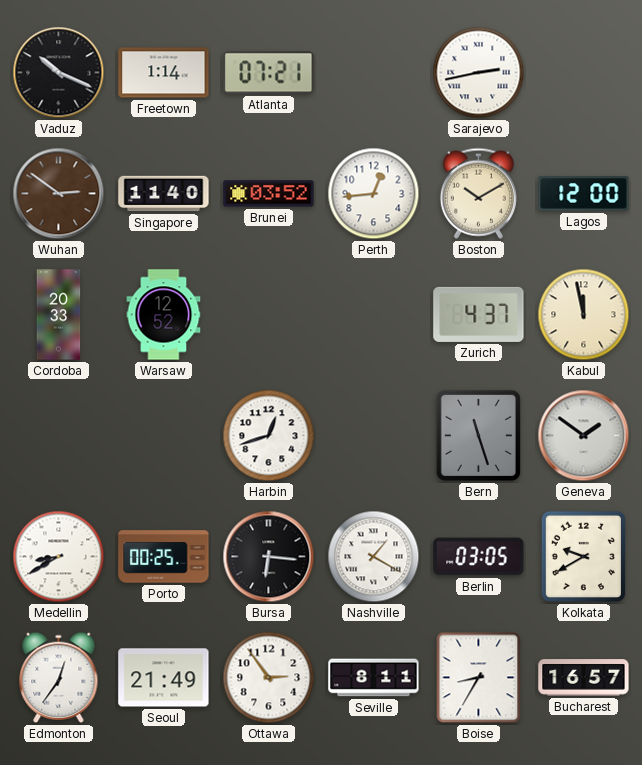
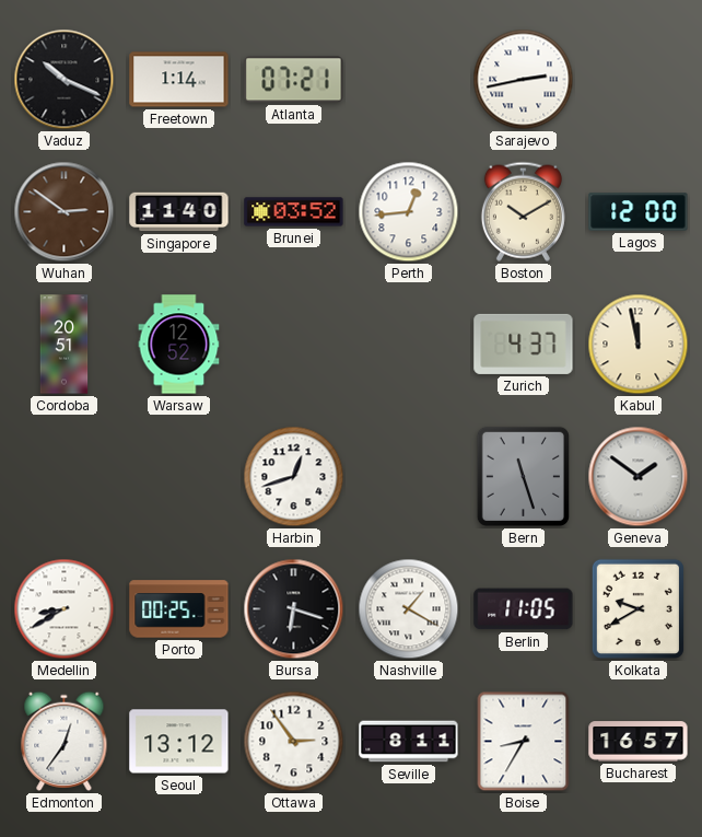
Cordoba: 20:33 -> 20:51 (65, 345)
Bursa: 6:16 -> 6:18 (294, 609)
Berlin: 03:05 -> 11:05 (524, 609)
Seoul: 21:49 -> 13:12 (179, 742)
